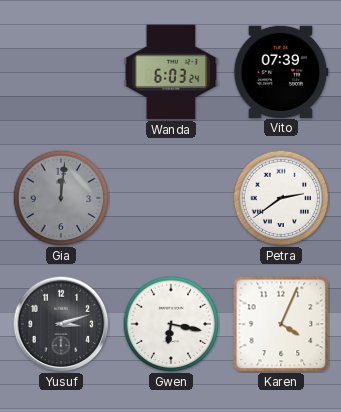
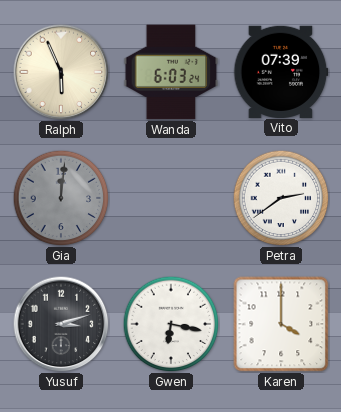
Ralph: none -> 5:56 (61, 72)
Karen: 4:04 -> 4:00 (281, 324)
